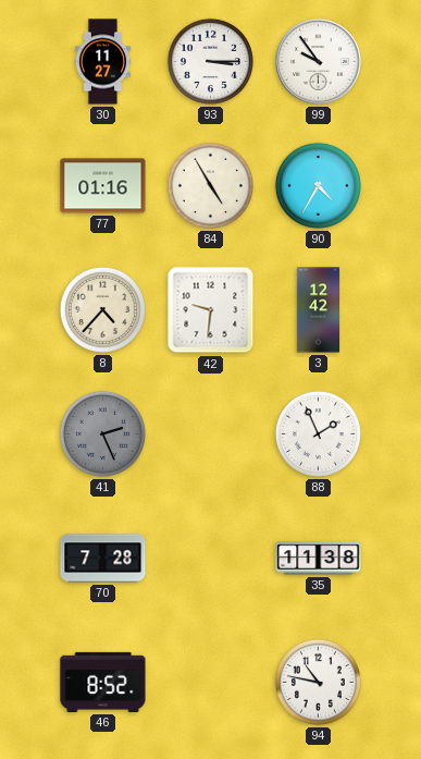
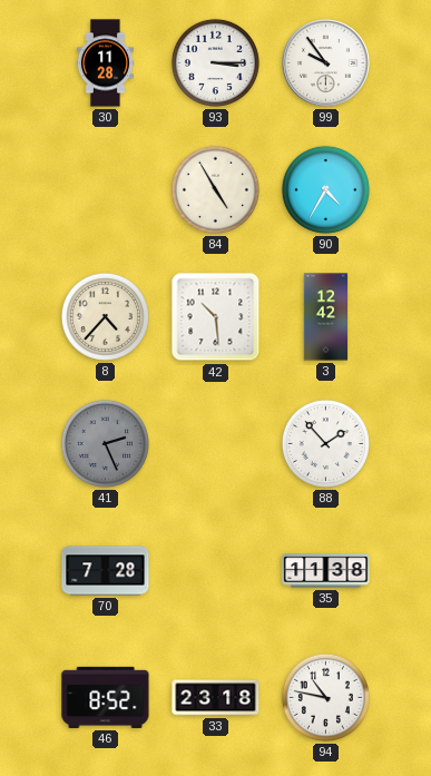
30: 11:27 -> 11:28 (105, 63)
77: 01:16 -> none (103, 186)
42: 9:31 -> 10:29 (216, 317)
88: 1:56 -> 1:53 (325, 443)
33: none -> 23:18 (216, 698)
